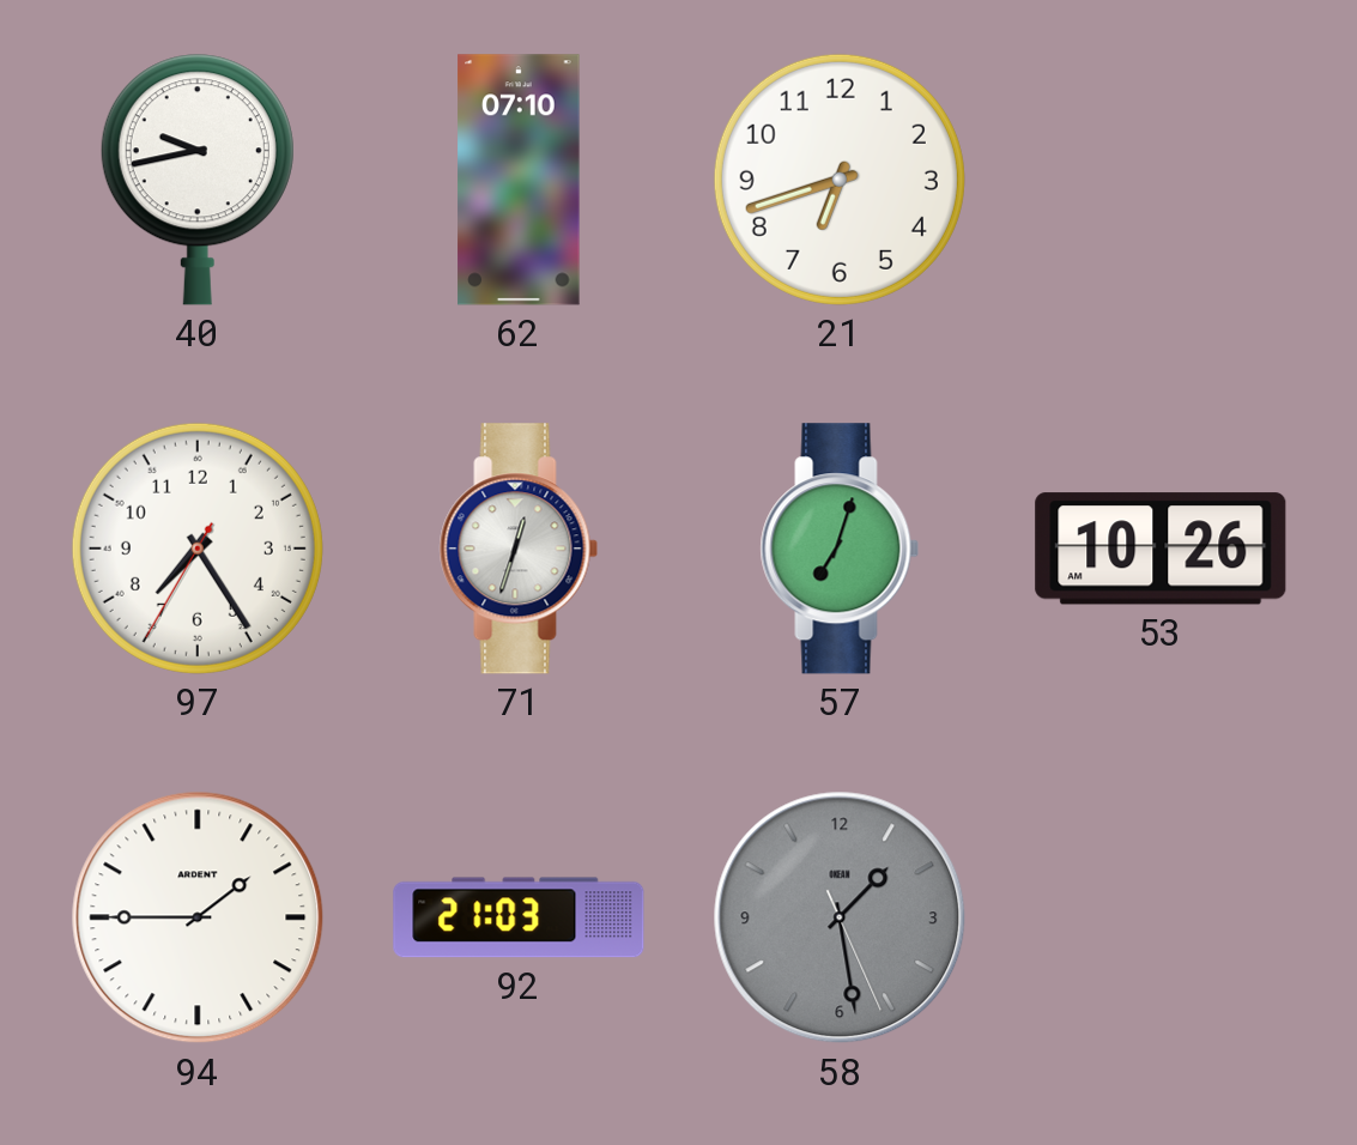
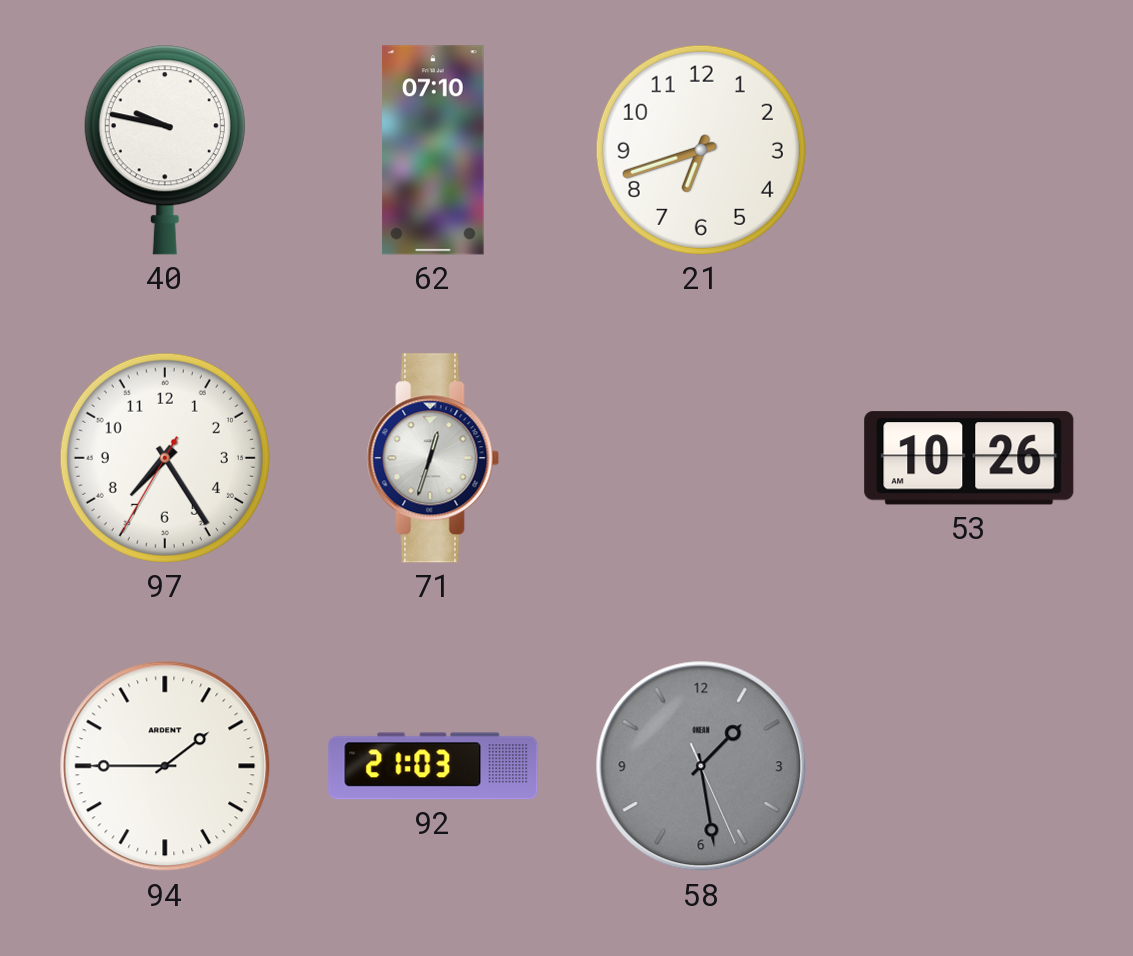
40: 9:43 -> 9:47 (165, 150)
57: 7:03 -> none (840, 549)
